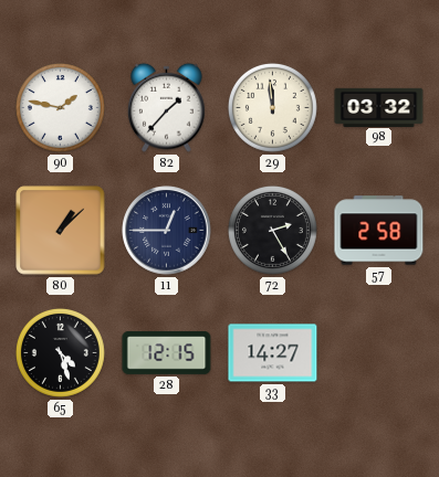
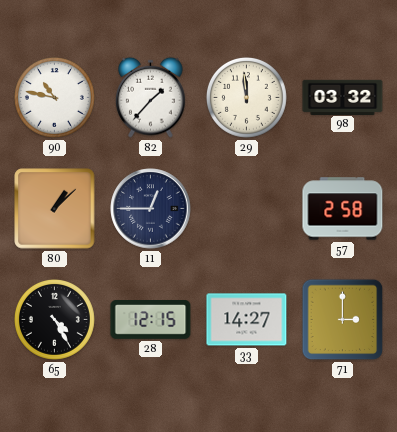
90: 1:47 -> 10:47 (54, 97)
72: 2:25 -> none (272, 230)
65: 4:27 -> 4:25 (54, 319)
71: none -> 3:00 (343, 320)
